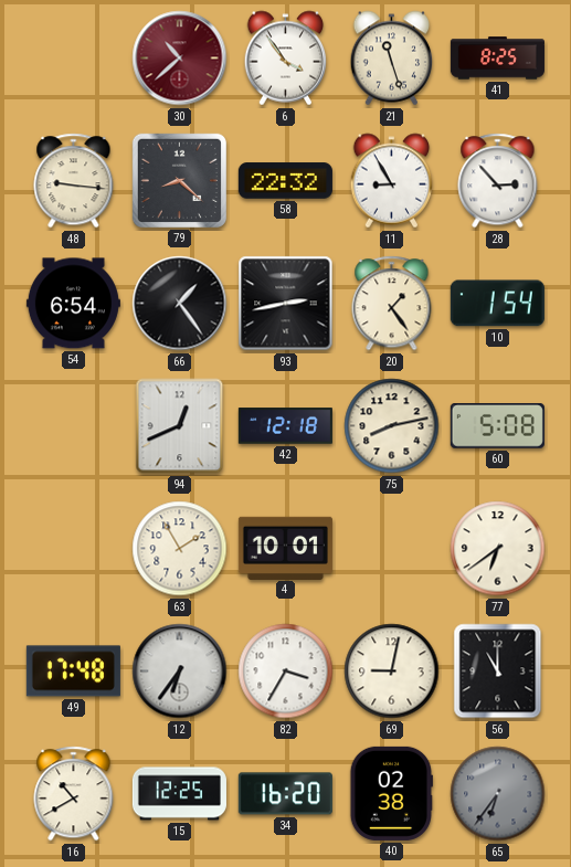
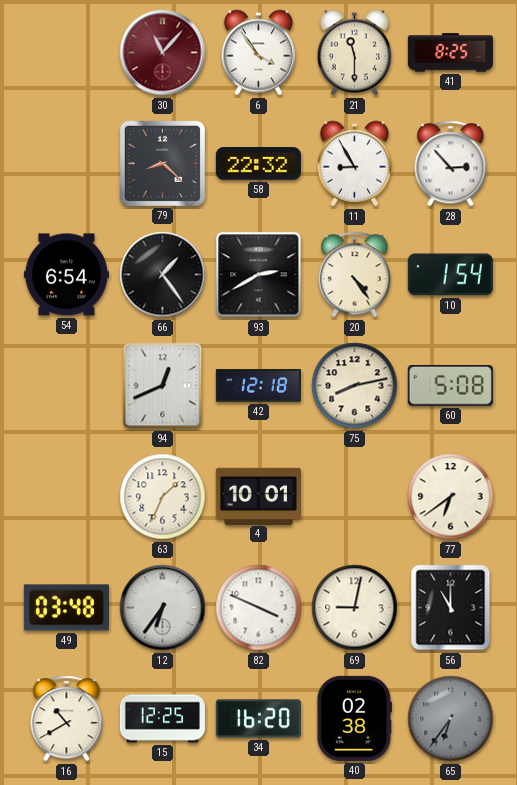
30: 10:38 -> 11:07 (163, 53)
21: 11:27 -> 11:30 (355, 53)
48: 9:16 -> none (74, 181)
93: 2:43 -> 2:40 (259, 275)
20: 1:24 -> 4:24 (355, 275)
63: 1:55 -> 1:34 (163, 497)
49: 17:48 -> 03:48 (66, 608)
82: 3:35 -> 3:49 (259, 608)
